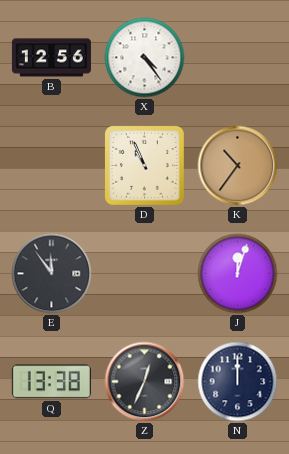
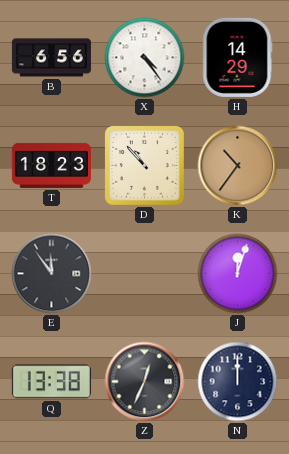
B: 12:56 -> 6:56 (51, 58)
H: none -> 14:29 (238, 57)
T: none -> 18:23 (51, 165)
D: 10:56 -> 10:53 (144, 165)
